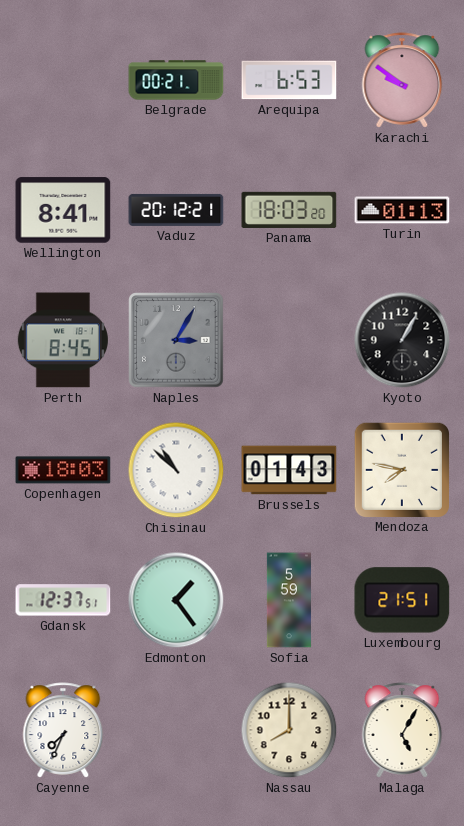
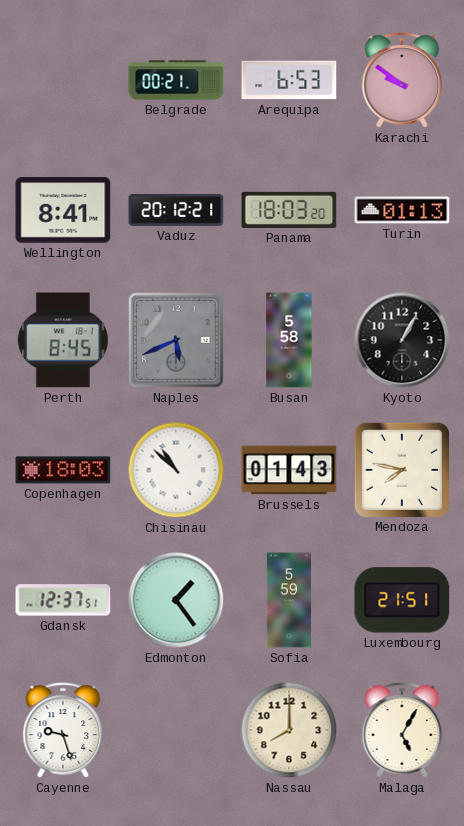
Naples: 3:05 -> 5:41 (177, 341)
Busan: none -> 5:58 (289, 340)
Cayenne: 7:34 -> 9:27 (63, 730)
